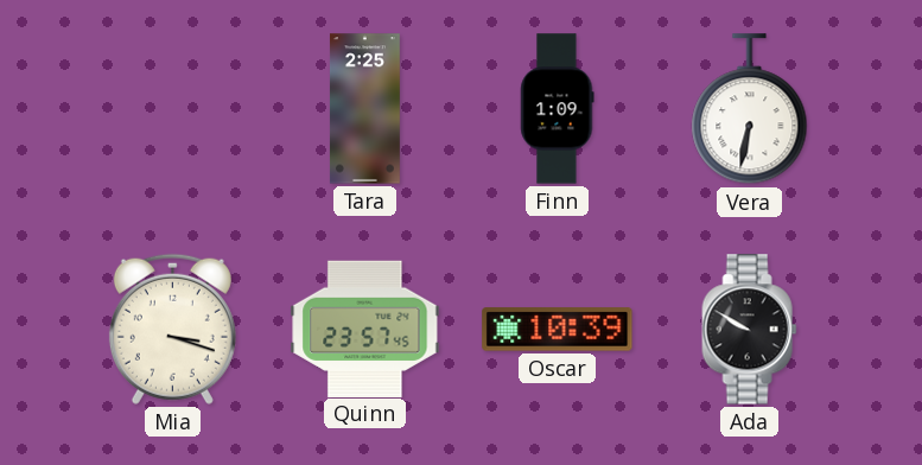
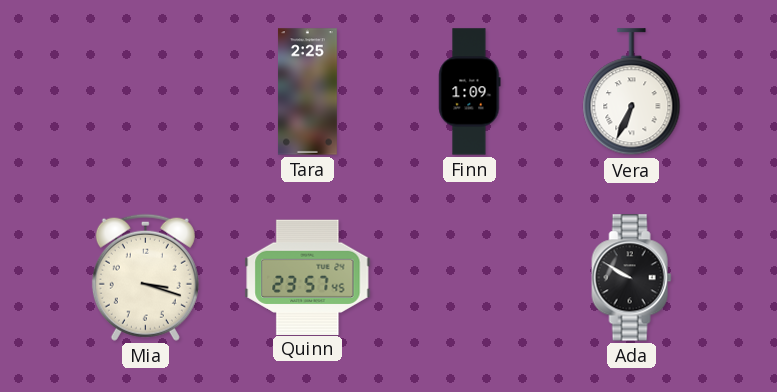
Vera: 6:32 -> 6:34 (632, 92)
Oscar: 10:39 -> none (558, 330)
